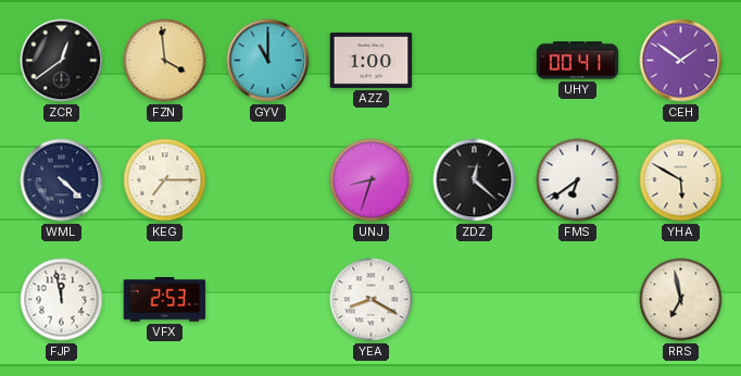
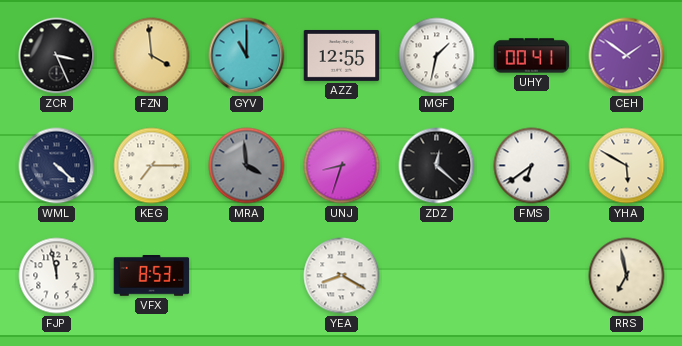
ZCR: 12:39 -> 3:26 (57, 56)
AZZ: 1:00 -> 12:55 (342, 55)
MGF: none -> 1:32 (437, 56)
MRA: none -> 3:59 (247, 166)
VFX: 2:53 -> 8:53 (152, 276)
